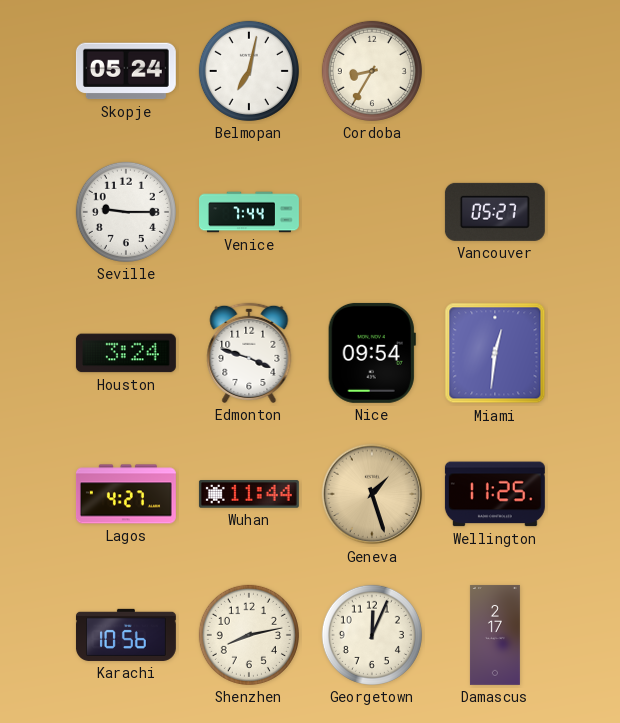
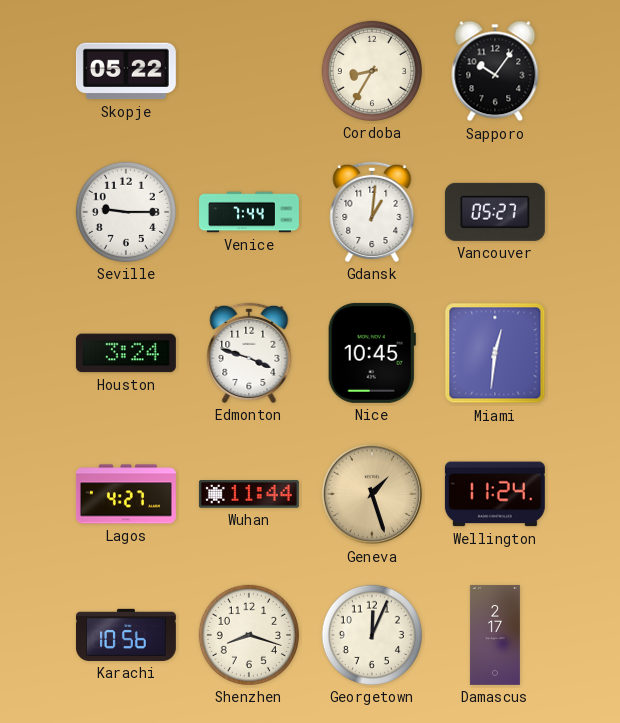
Skopje: 05:24 -> 05:22 (126, 71)
Belmopan: 7:02 -> none (249, 71)
Sapporo: none -> 10:06 (495, 71)
Gdansk: none -> 1:01 (372, 212)
Nice: 09:54 -> 10:45 (372, 353)
Wellington: 11:25 -> 11:24 (495, 494)
Shenzhen: 8:13 -> 8:18 (249, 635)
